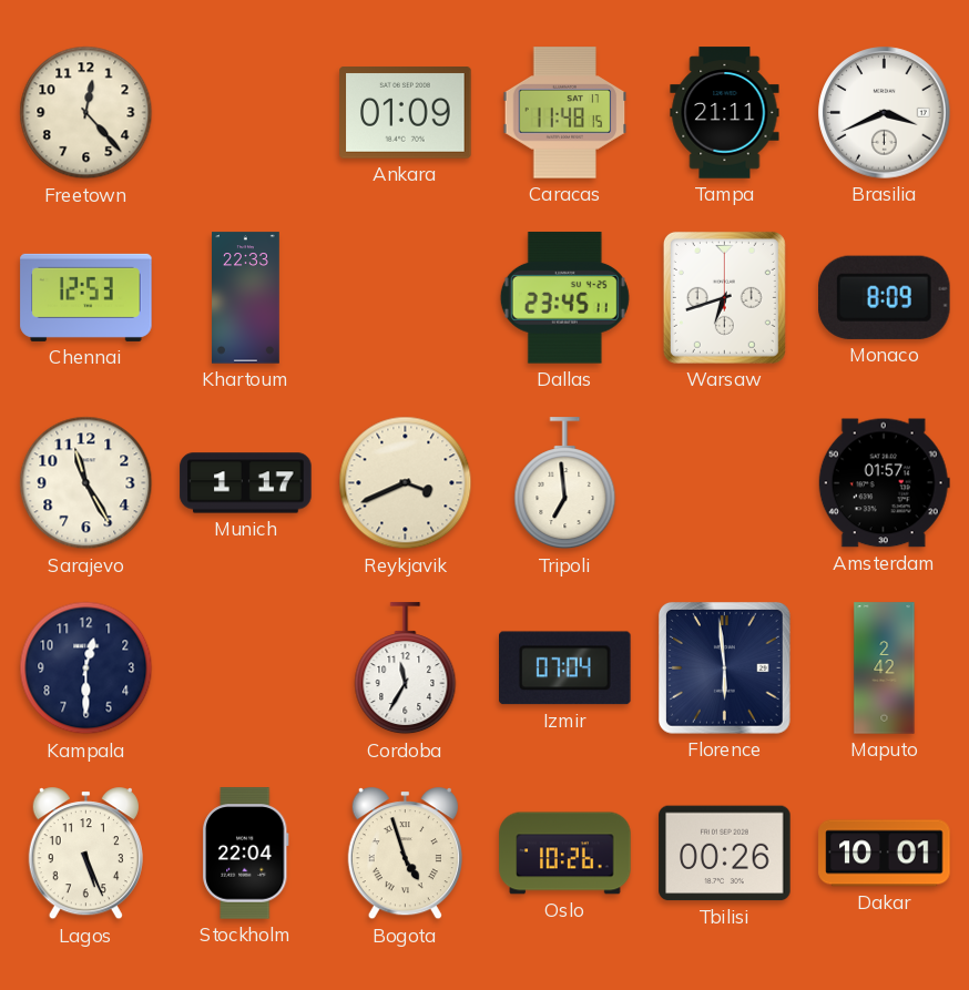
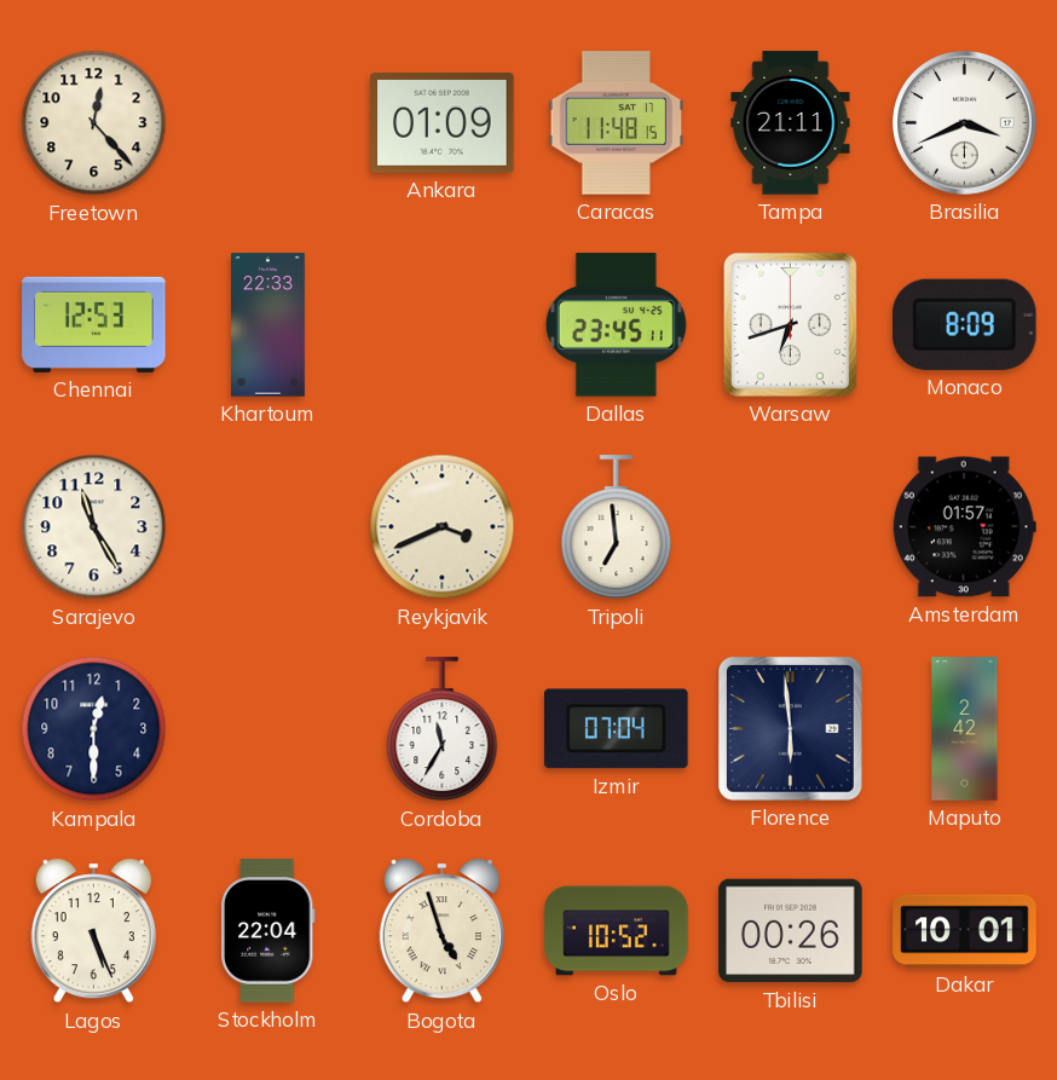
Munich: 1:17 -> none (246, 483)
Oslo: 10:26 -> 10:52 (617, 931)
